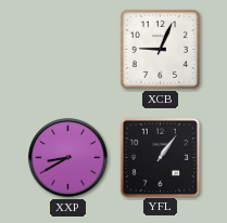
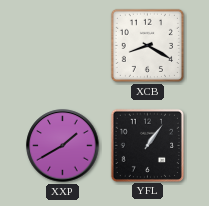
XCB: 9:04 -> 8:20 (147, 45)
XXP: 8:40 -> 1:40 (63, 146)
